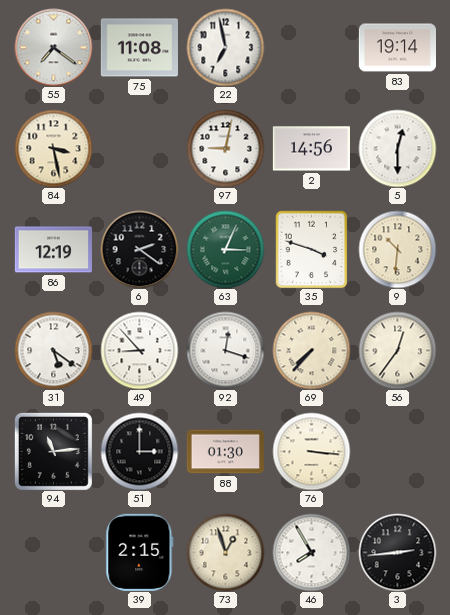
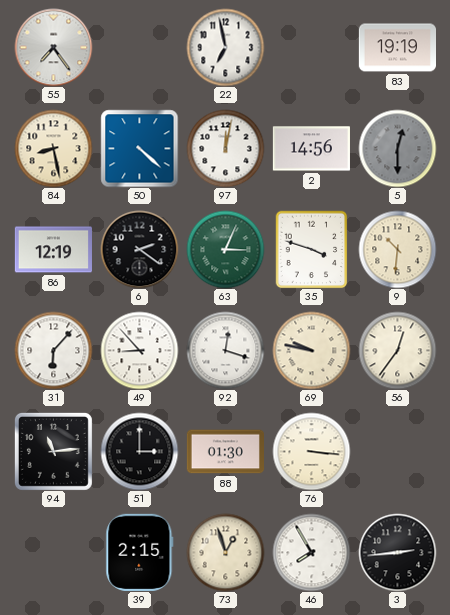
55: 7:21 -> 7:24 (53, 47)
75: 11:08 -> none (139, 48)
83: 19:14 -> 19:19 (397, 48)
84: 3:28 -> 8:28 (53, 148)
50: none -> 4:22 (139, 148)
97: 9:02 -> 12:02 (225, 148)
5 dial: white -> grey (397, 148)
31: 5:21 -> 6:07 (53, 350)
69: 7:37 -> 9:47 (311, 350)
